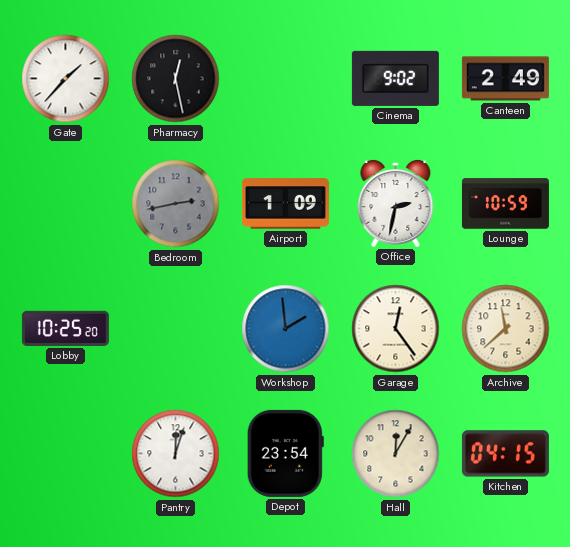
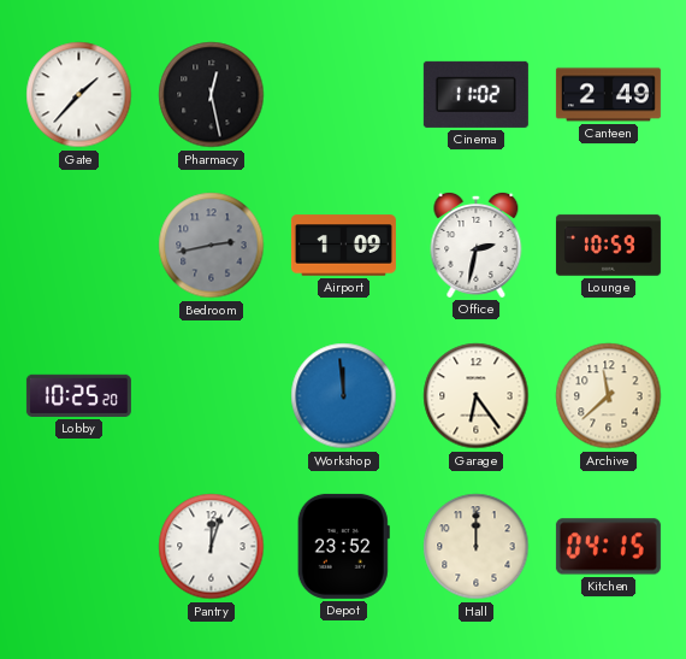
Cinema: 9:02 -> 11:02 (475, 94)
Workshop: 1:59 -> 11:59 (344, 396)
Garage: 12:24 -> 6:24 (477, 396)
Depot: 23:54 -> 23:52 (343, 546)
Hall: 12:05 -> 12:00 (477, 547)
